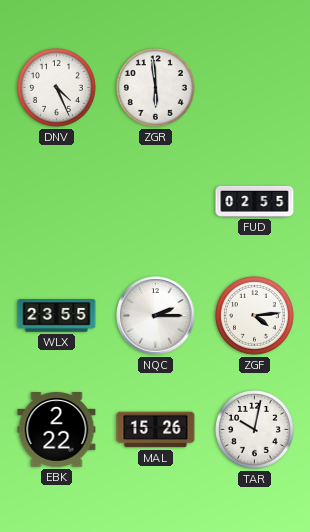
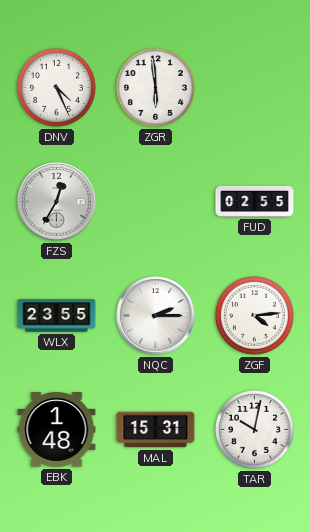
FZS: none -> 12:35 (57, 202)
EBK: 2:22 -> 1:48 (57, 430)
MAL: 15:26 -> 15:31 (156, 430)
